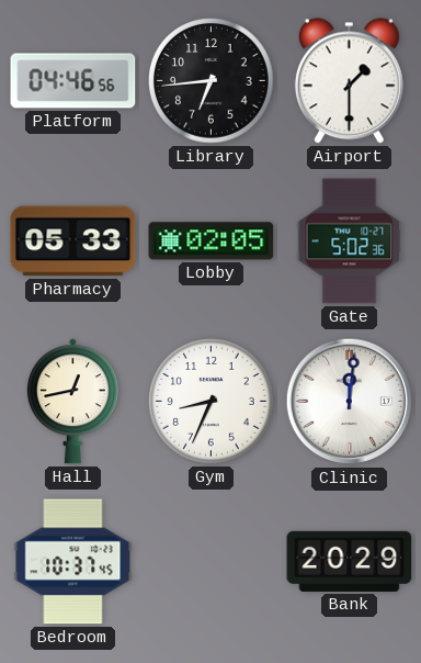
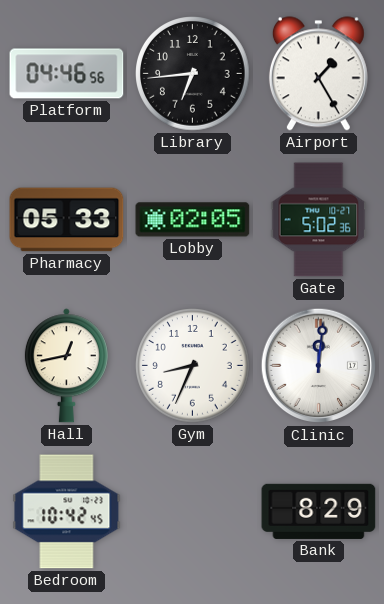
Airport: 1:30 -> 1:25 (318, 74)
Bedroom: 10:37 -> 10:42 (67, 512)
Bank: 20:29 -> 8:29 (319, 511)
